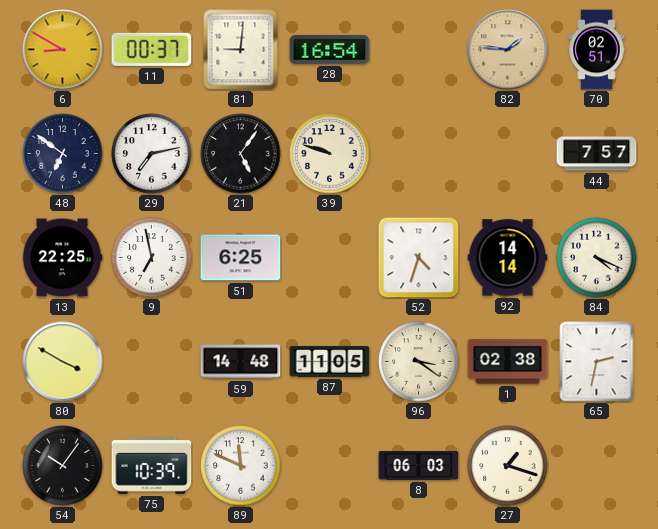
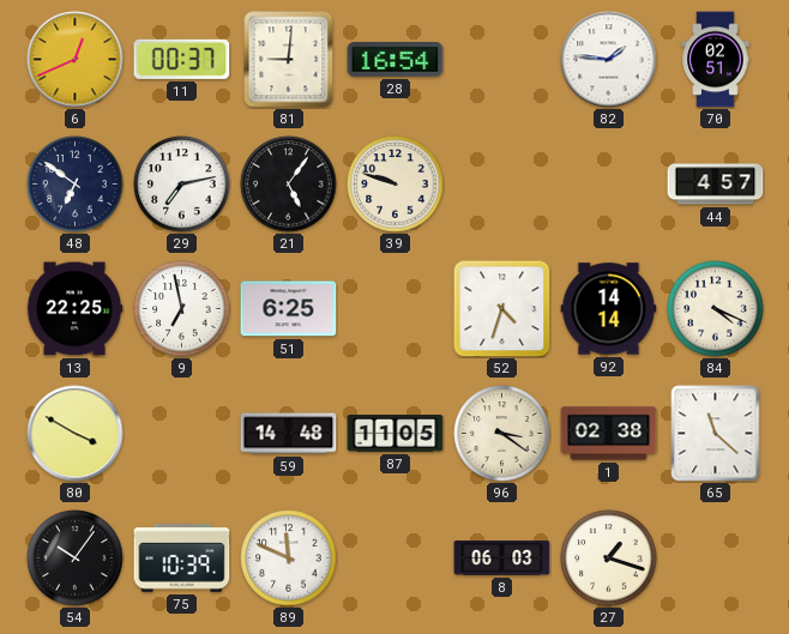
6: 8:50 -> 12:41 (76, 60)
82 dial: champagne -> white (609, 60)
44: 7:57 -> 4:57 (716, 185)
65: 2:32 -> 11:22 (716, 434)
